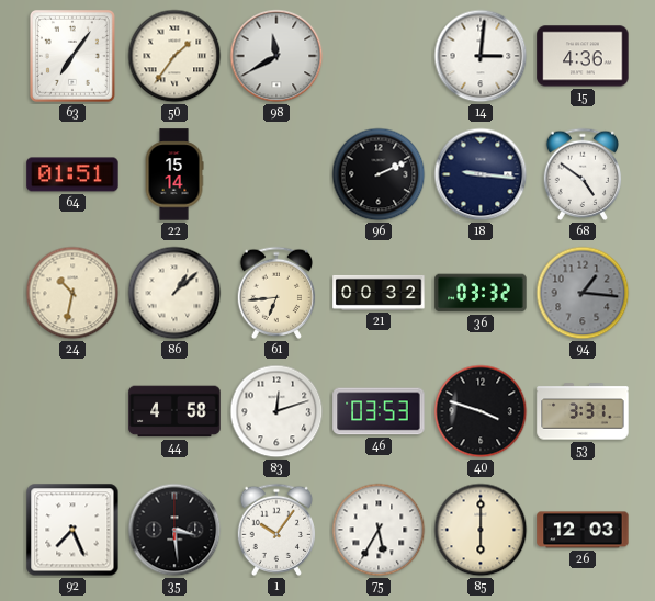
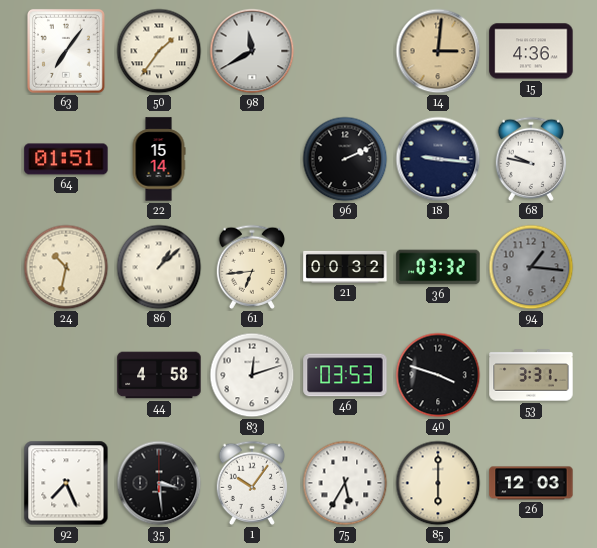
14 dial: white -> champagne (438, 51)
68: 4:51 -> 9:47 (531, 159)
